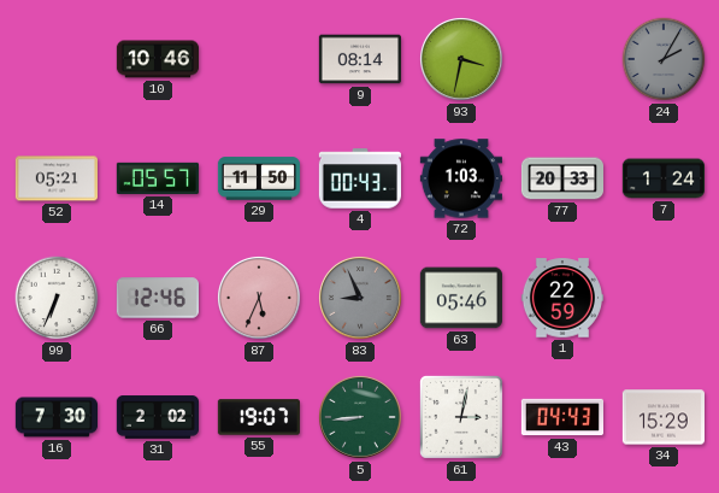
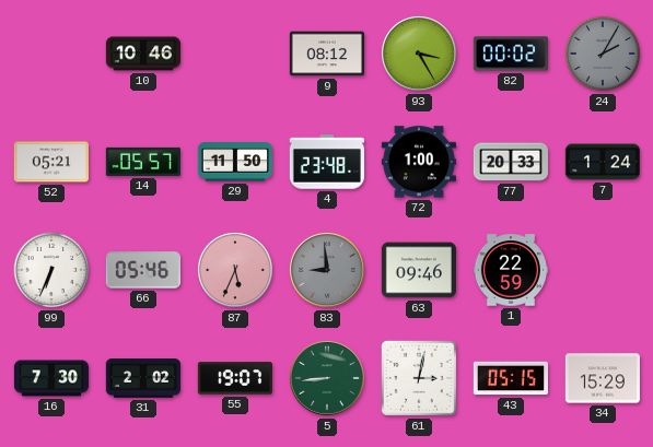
9: 08:14 -> 08:12 (326, 54)
93: 3:32 -> 3:25 (419, 54)
82: none -> 00:02 (510, 54)
4: 00:43 -> 23:48 (326, 162)
72: 1:03 -> 1:00 (418, 162)
66: 12:46 -> 05:46 (142, 270)
83: 8:56 -> 8:59 (327, 270)
63: 05:46 -> 09:46 (418, 270)
43: 04:43 -> 05:15 (510, 378)
